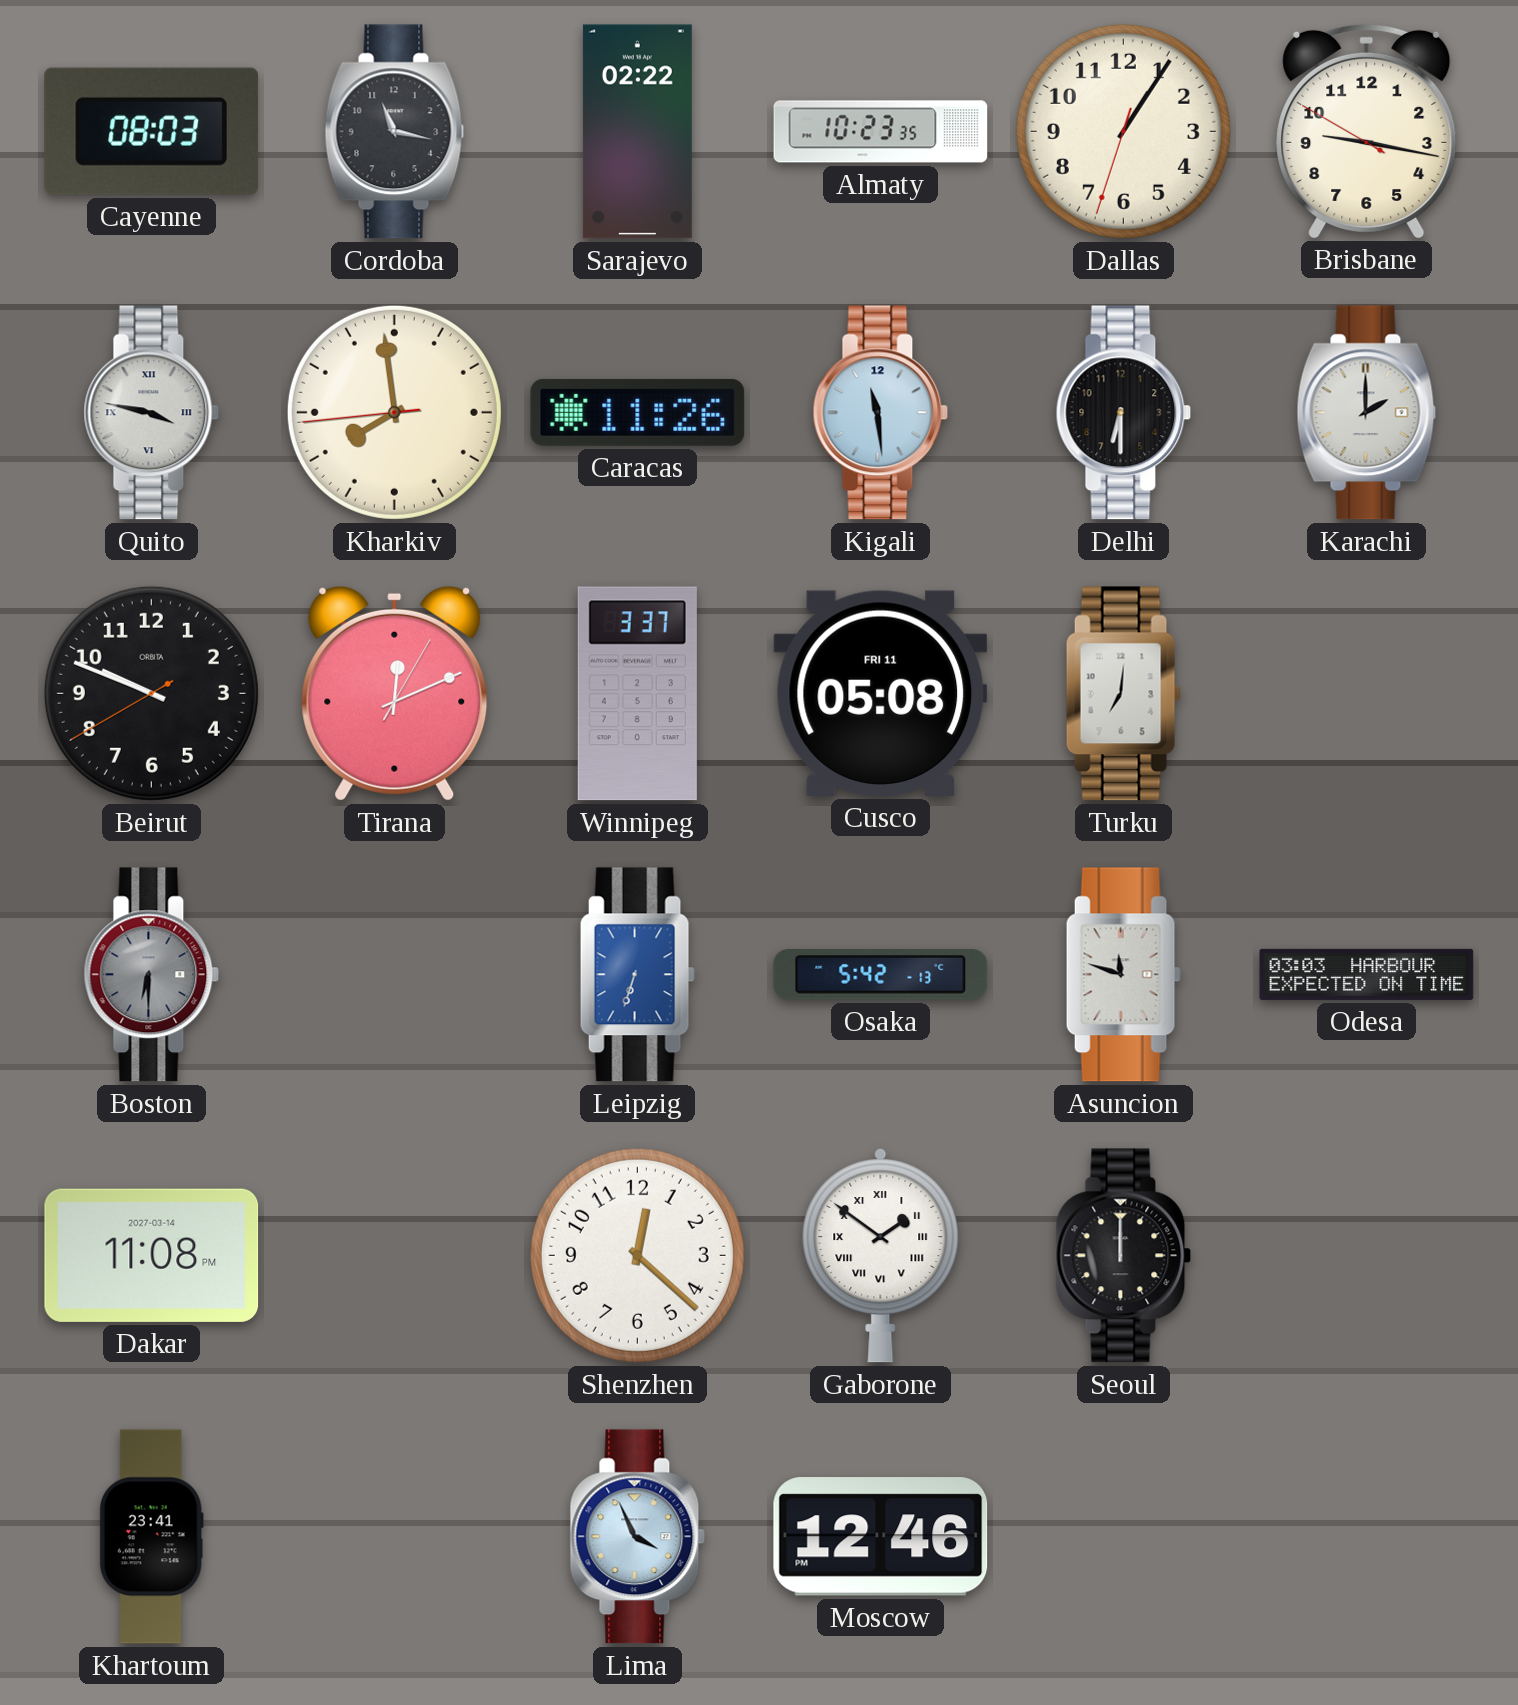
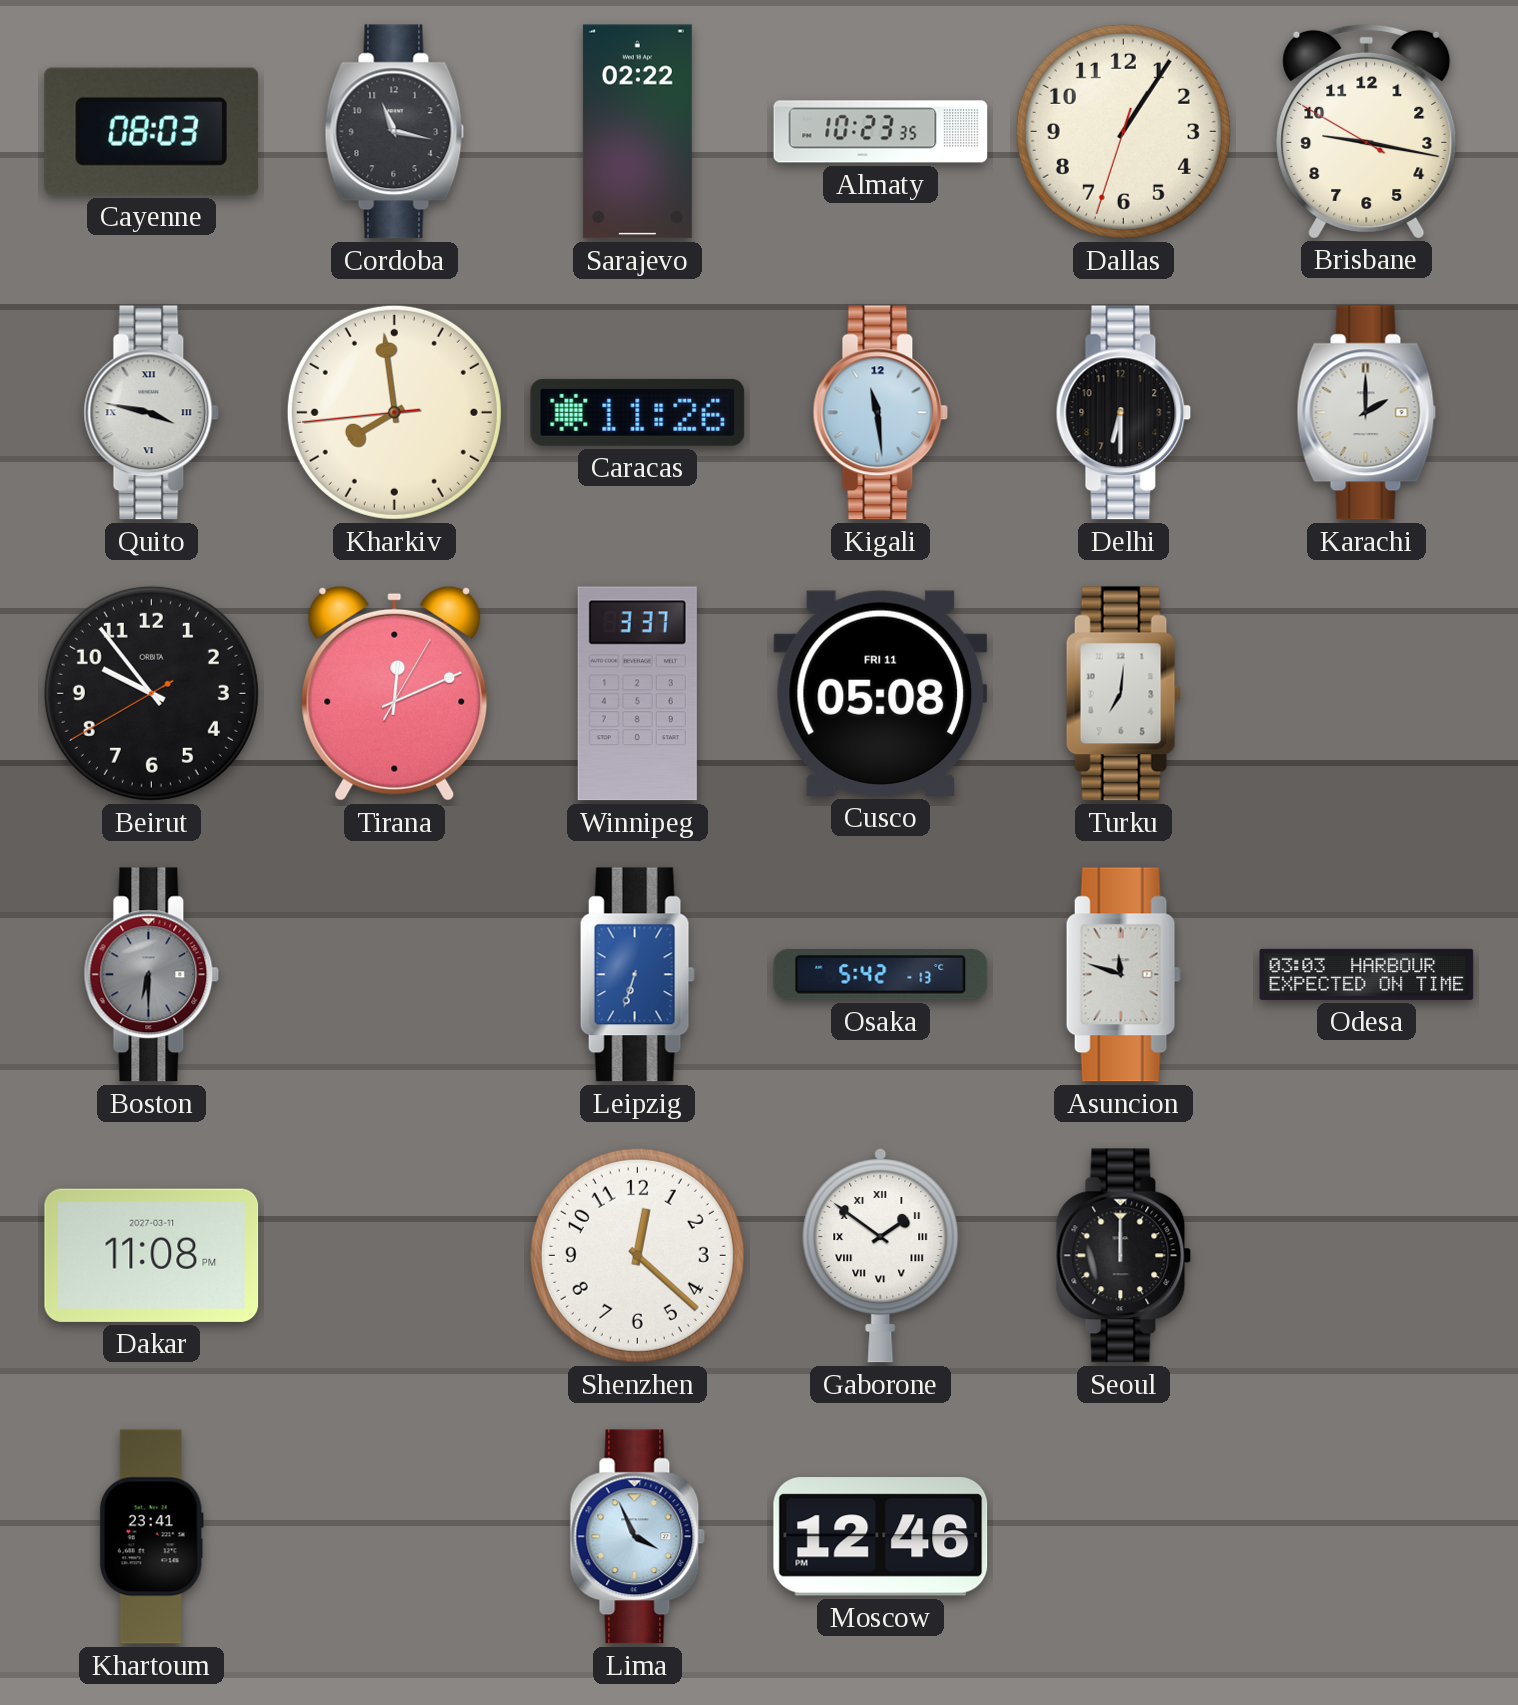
Beirut: 9:48 -> 9:53 (151, 693)
Dakar date: 2027-03-14 -> 2027-03-11 (152, 1255)
